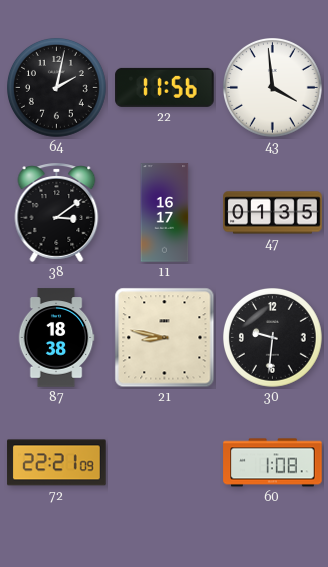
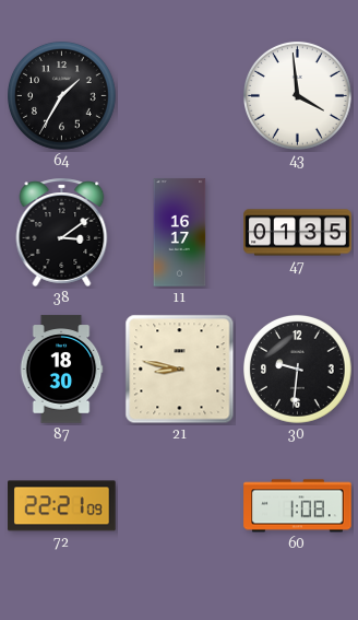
64: 2:02 -> 1:35 (62, 96)
22: 11:56 -> none (165, 87)
87: 18:38 -> 18:30 (61, 370)
